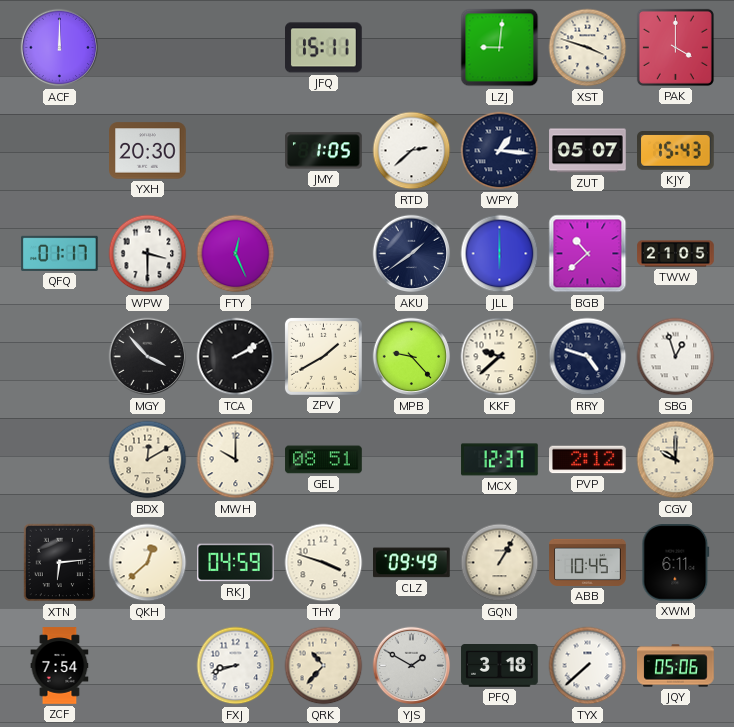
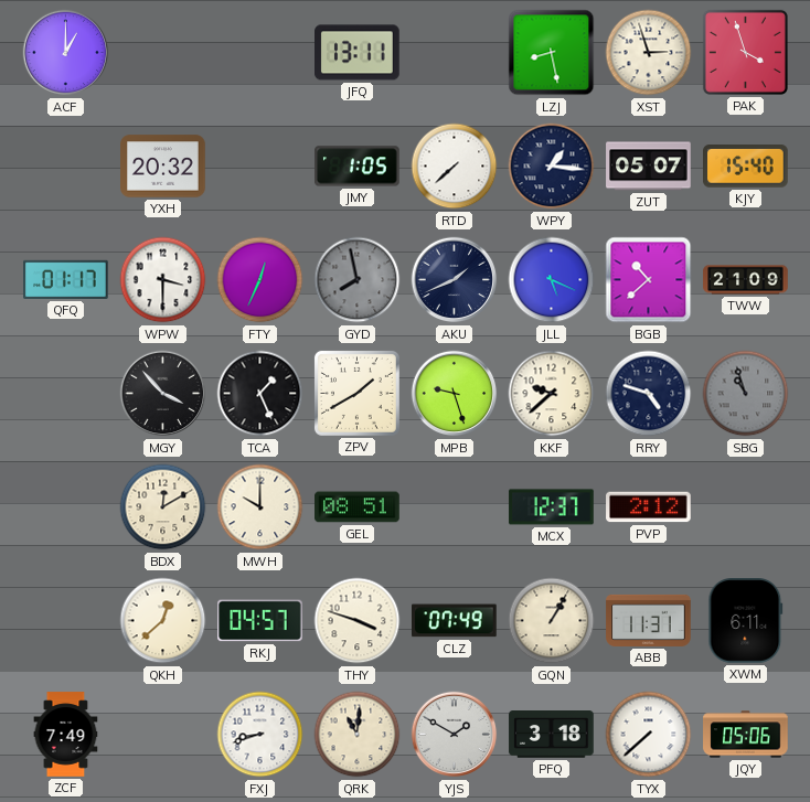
ACF: 12:00 -> 1:00 (66, 53)
JFQ: 15:11 -> 13:11 (358, 53)
LZJ: 9:01 -> 8:28 (552, 53)
XST: 3:48 -> 2:57 (649, 53)
PAK: 4:00 -> 3:57 (745, 52)
YXH: 20:30 -> 20:32 (163, 167)
RTD: 2:38 -> 7:38 (455, 167)
KJY: 15:43 -> 15:40 (746, 167)
FTY: 12:26 -> 12:34 (260, 280)
GYD: none -> 7:58 (358, 280)
AKU: 1:39 -> 1:41 (455, 280)
JLL: 6:00 -> 5:19 (552, 280)
TWW: 21:05 -> 21:09 (746, 280)
TCA: 2:10 -> 1:26 (260, 394)
MPB: 9:23 -> 9:27 (455, 394)
SBG: 12:57 -> 10:57 (746, 394)
SBG dial: white -> grey (746, 394)
CGV: 10:00 -> none (676, 460)
XTN: 6:14 -> none (60, 563)
RKJ: 04:59 -> 04:57 (260, 621)
CLZ: 09:49 -> 07:49 (455, 621)
ABB: 10:45 -> 11:31 (649, 620)
ZCF: 7:54 -> 7:49 (66, 735)
QRK: 10:37 -> 11:01 (358, 735)
